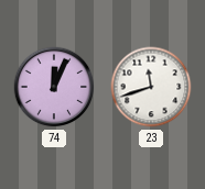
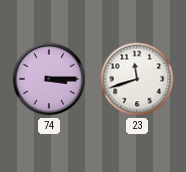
74: 12:04 -> 3:15 (49, 79)
